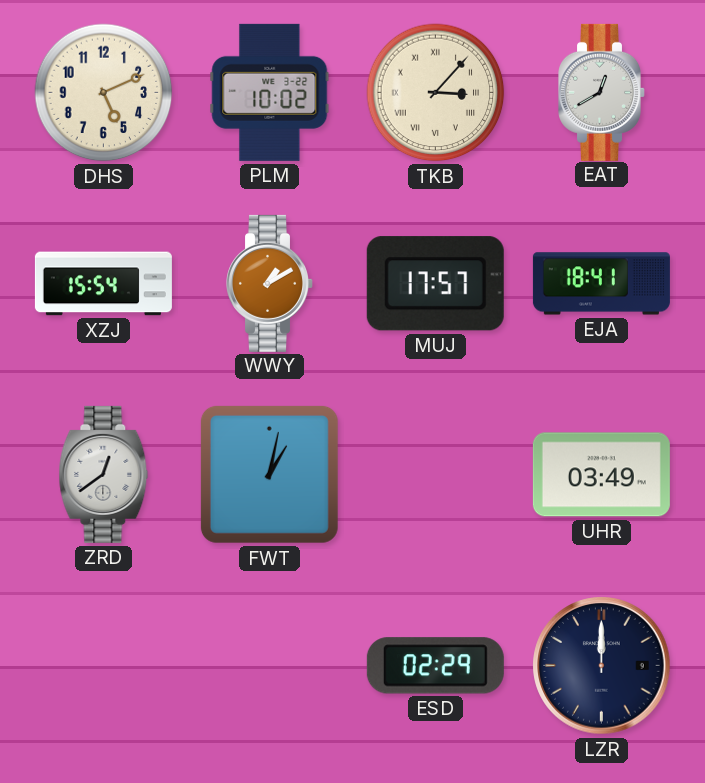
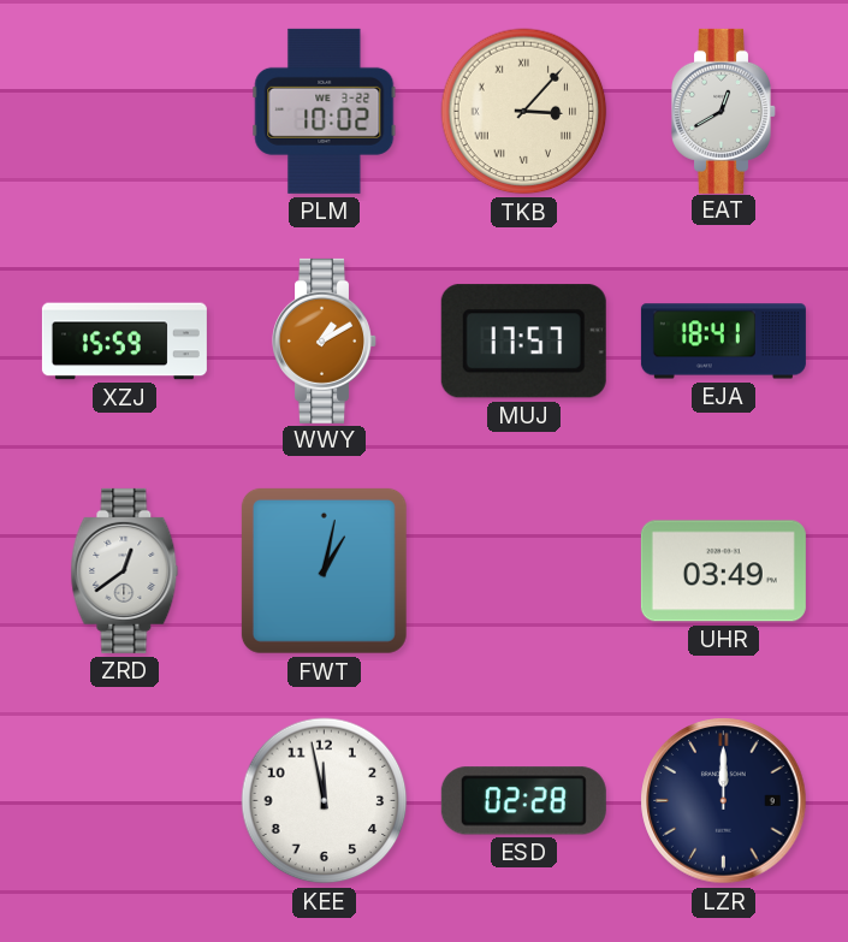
DHS: 5:11 -> none (104, 93)
XZJ: 15:54 -> 15:59 (124, 342)
KEE: none -> 11:58 (325, 801)
ESD: 02:29 -> 02:28 (523, 801)
